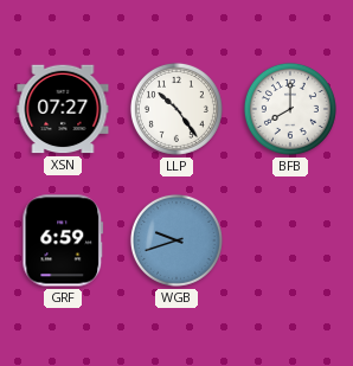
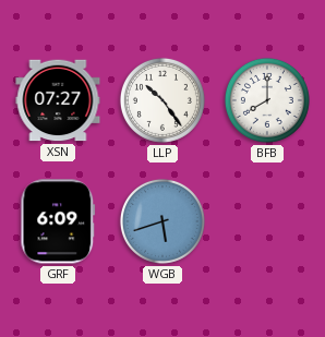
GRF: 6:59 -> 6:09 (58, 221)
WGB: 9:42 -> 5:42 (162, 221)
